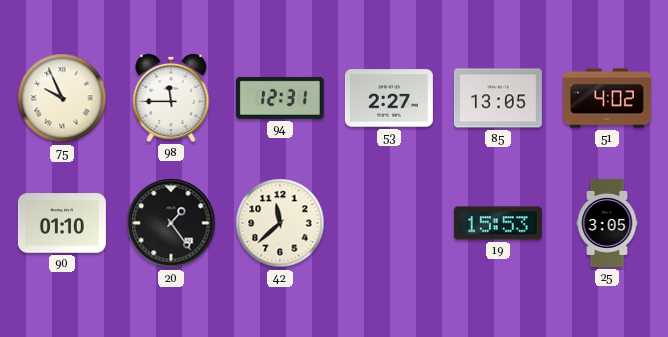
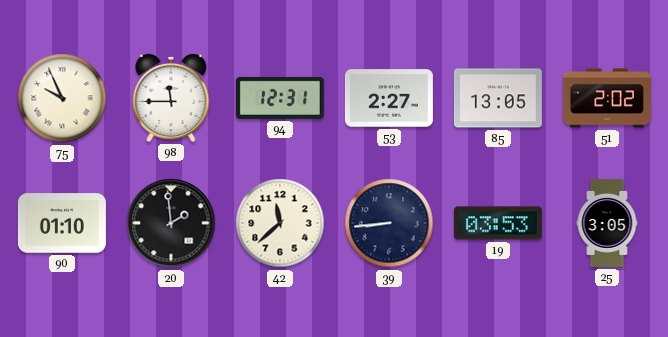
51: 4:02 -> 2:02 (607, 98)
20: 1:24 -> 1:59 (171, 223)
39: none -> 8:44 (389, 223)
19: 15:53 -> 03:53 (498, 223)
